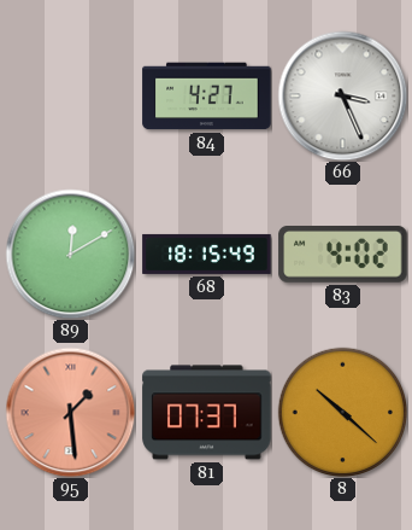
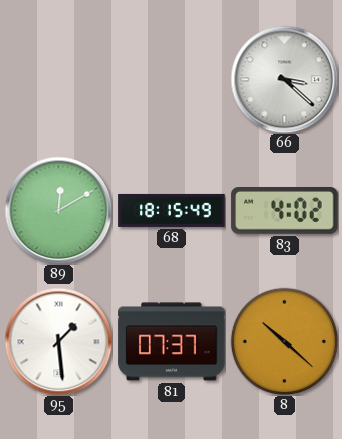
84: 4:27 -> none (207, 97)
66: 3:26 -> 3:22 (284, 79)
95 dial: salmon -> white (58, 341)
